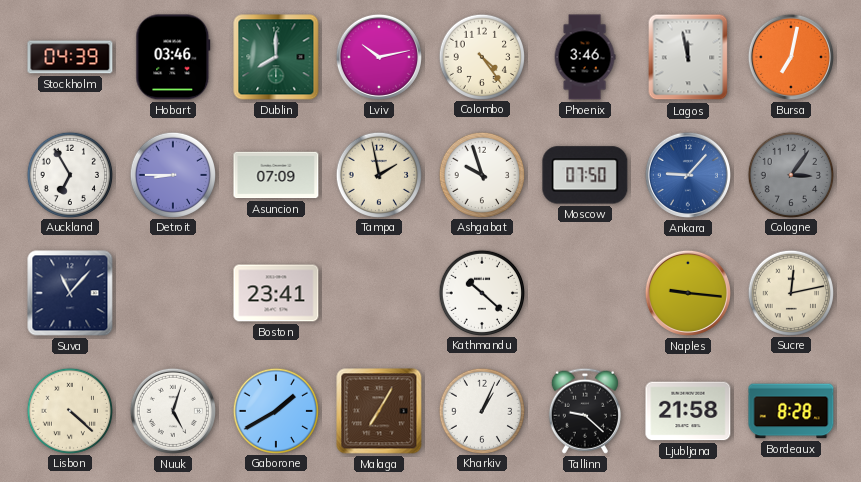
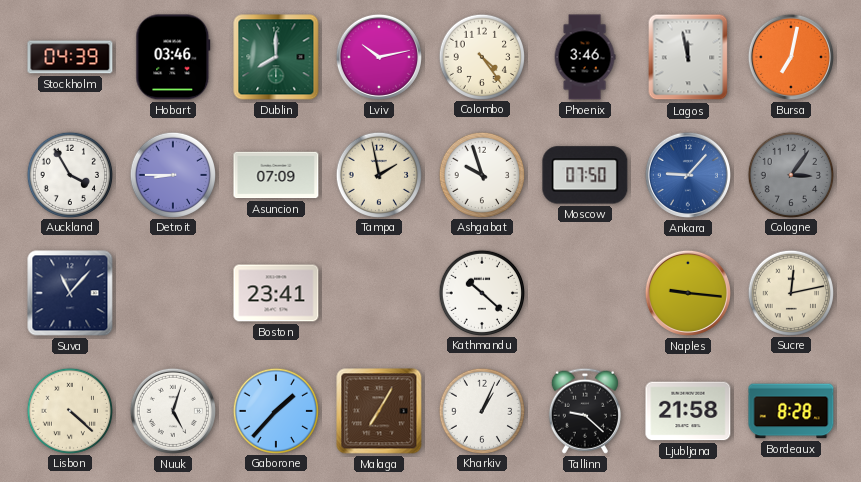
Auckland: 6:55 -> 3:55 (69, 174)
Gaborone: 1:40 -> 1:37 (275, 410)
